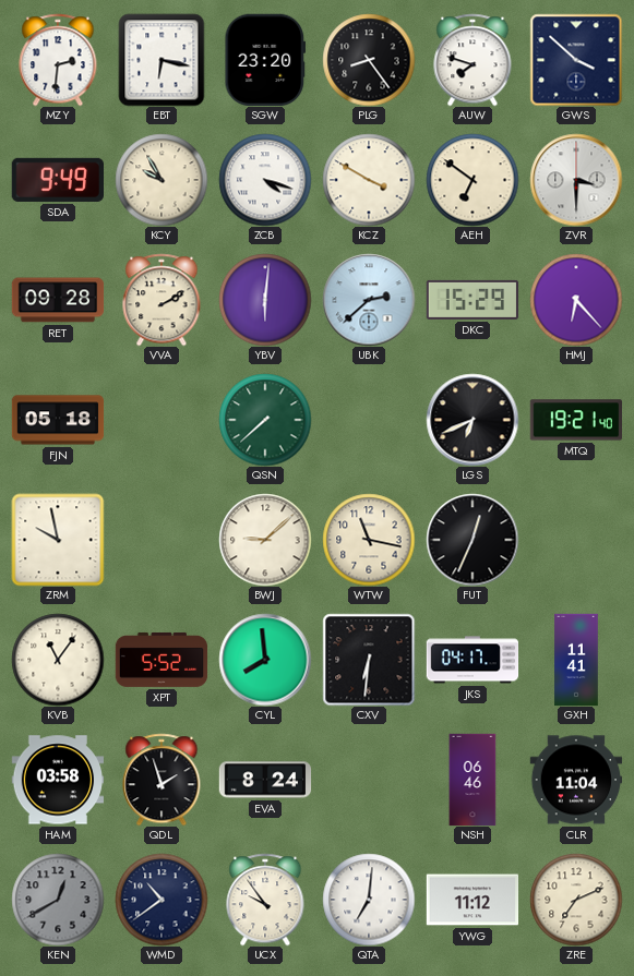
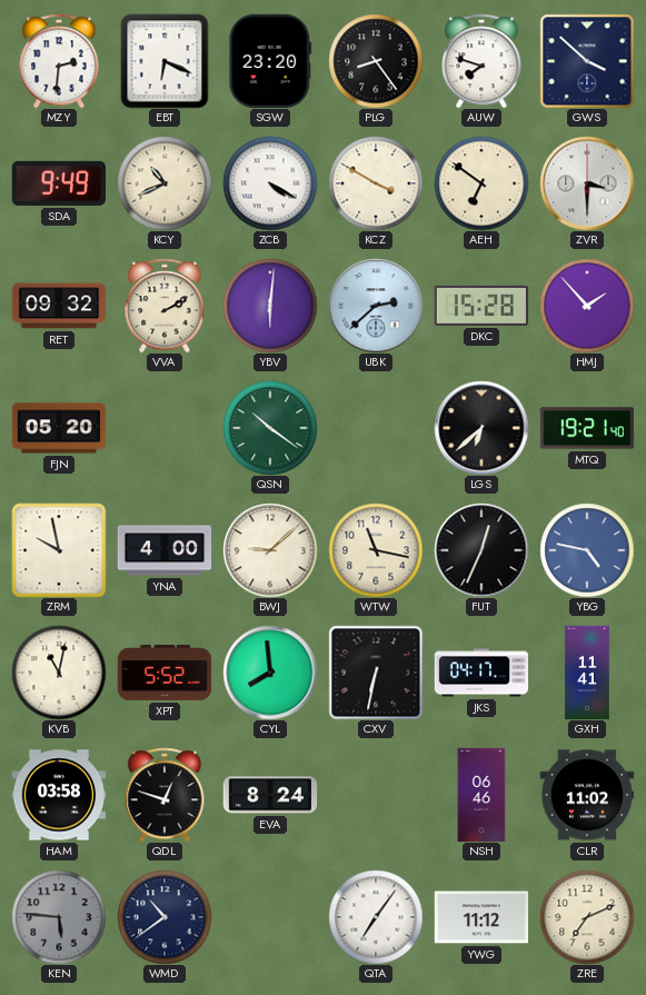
EBT: 6:17 -> 6:19 (165, 61)
KCY: 9:55 -> 10:41 (165, 183)
ZCB: 4:18 -> 4:20 (270, 183)
RET: 09:28 -> 09:32 (59, 306)
DKC: 15:29 -> 15:28 (481, 306)
HMJ: 6:23 -> 1:53 (587, 306)
FJN: 05:18 -> 05:20 (59, 428)
QSN: 7:38 -> 10:21 (270, 428)
LGS: 6:41 -> 6:38 (481, 428)
YNA: none -> 4:00 (165, 550)
YBG: none -> 4:47 (587, 550)
KVB: 11:06 -> 11:02 (59, 673)
CXV: 6:31 -> 6:32 (376, 673)
QDL: 1:57 -> 12:48 (165, 795)
CLR: 11:04 -> 11:02 (587, 795)
KEN: 12:40 -> 5:46 (59, 917)
UCX: 9:54 -> none (265, 900)
QTA: 7:01 -> 7:06 (376, 917)
